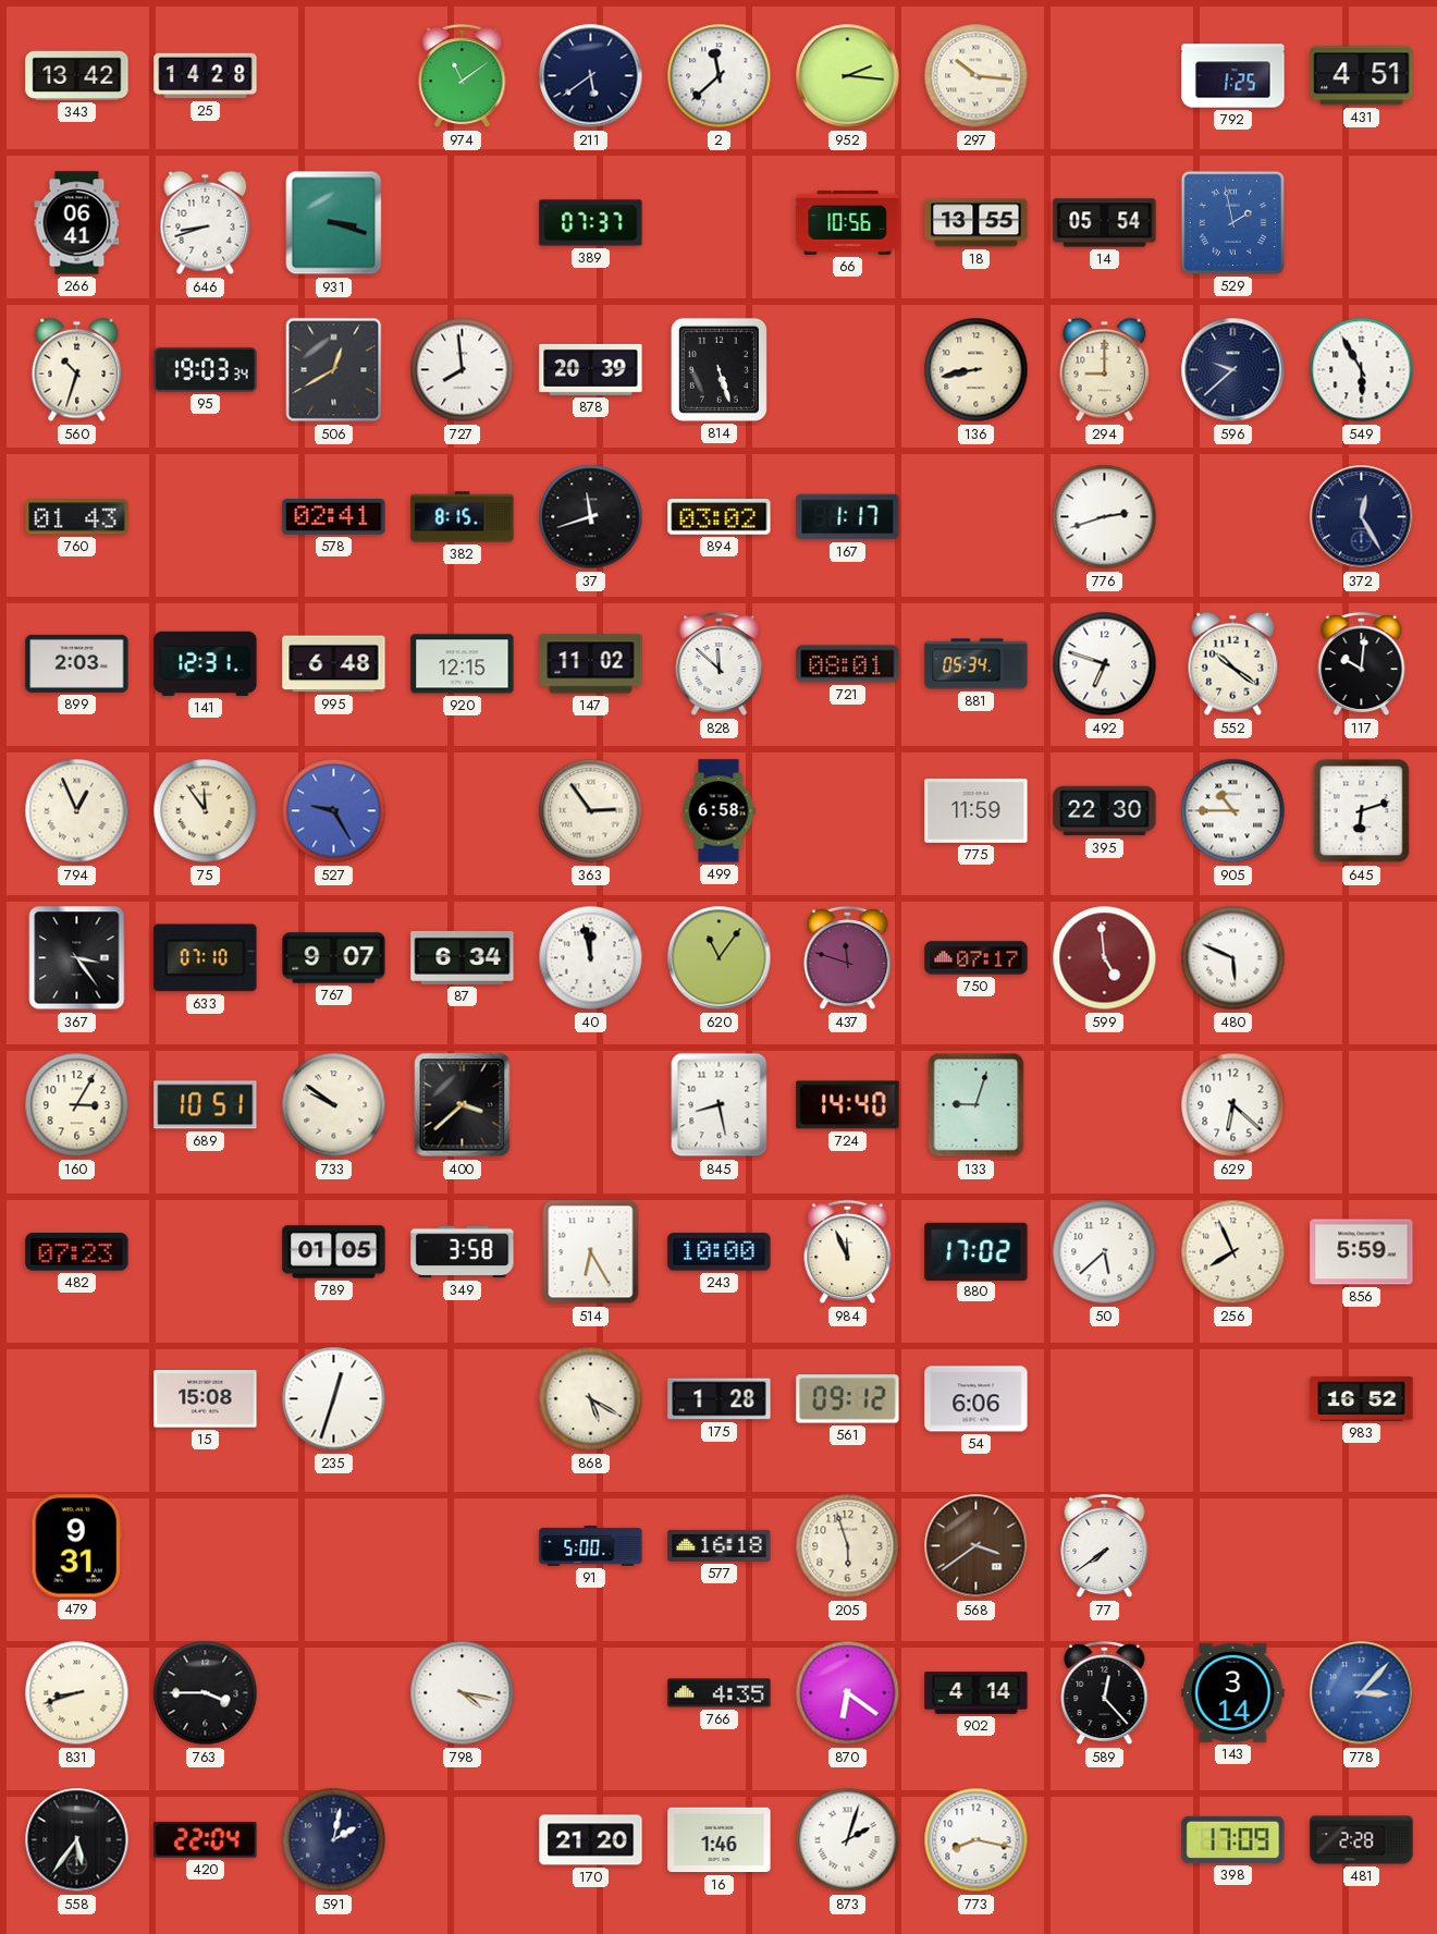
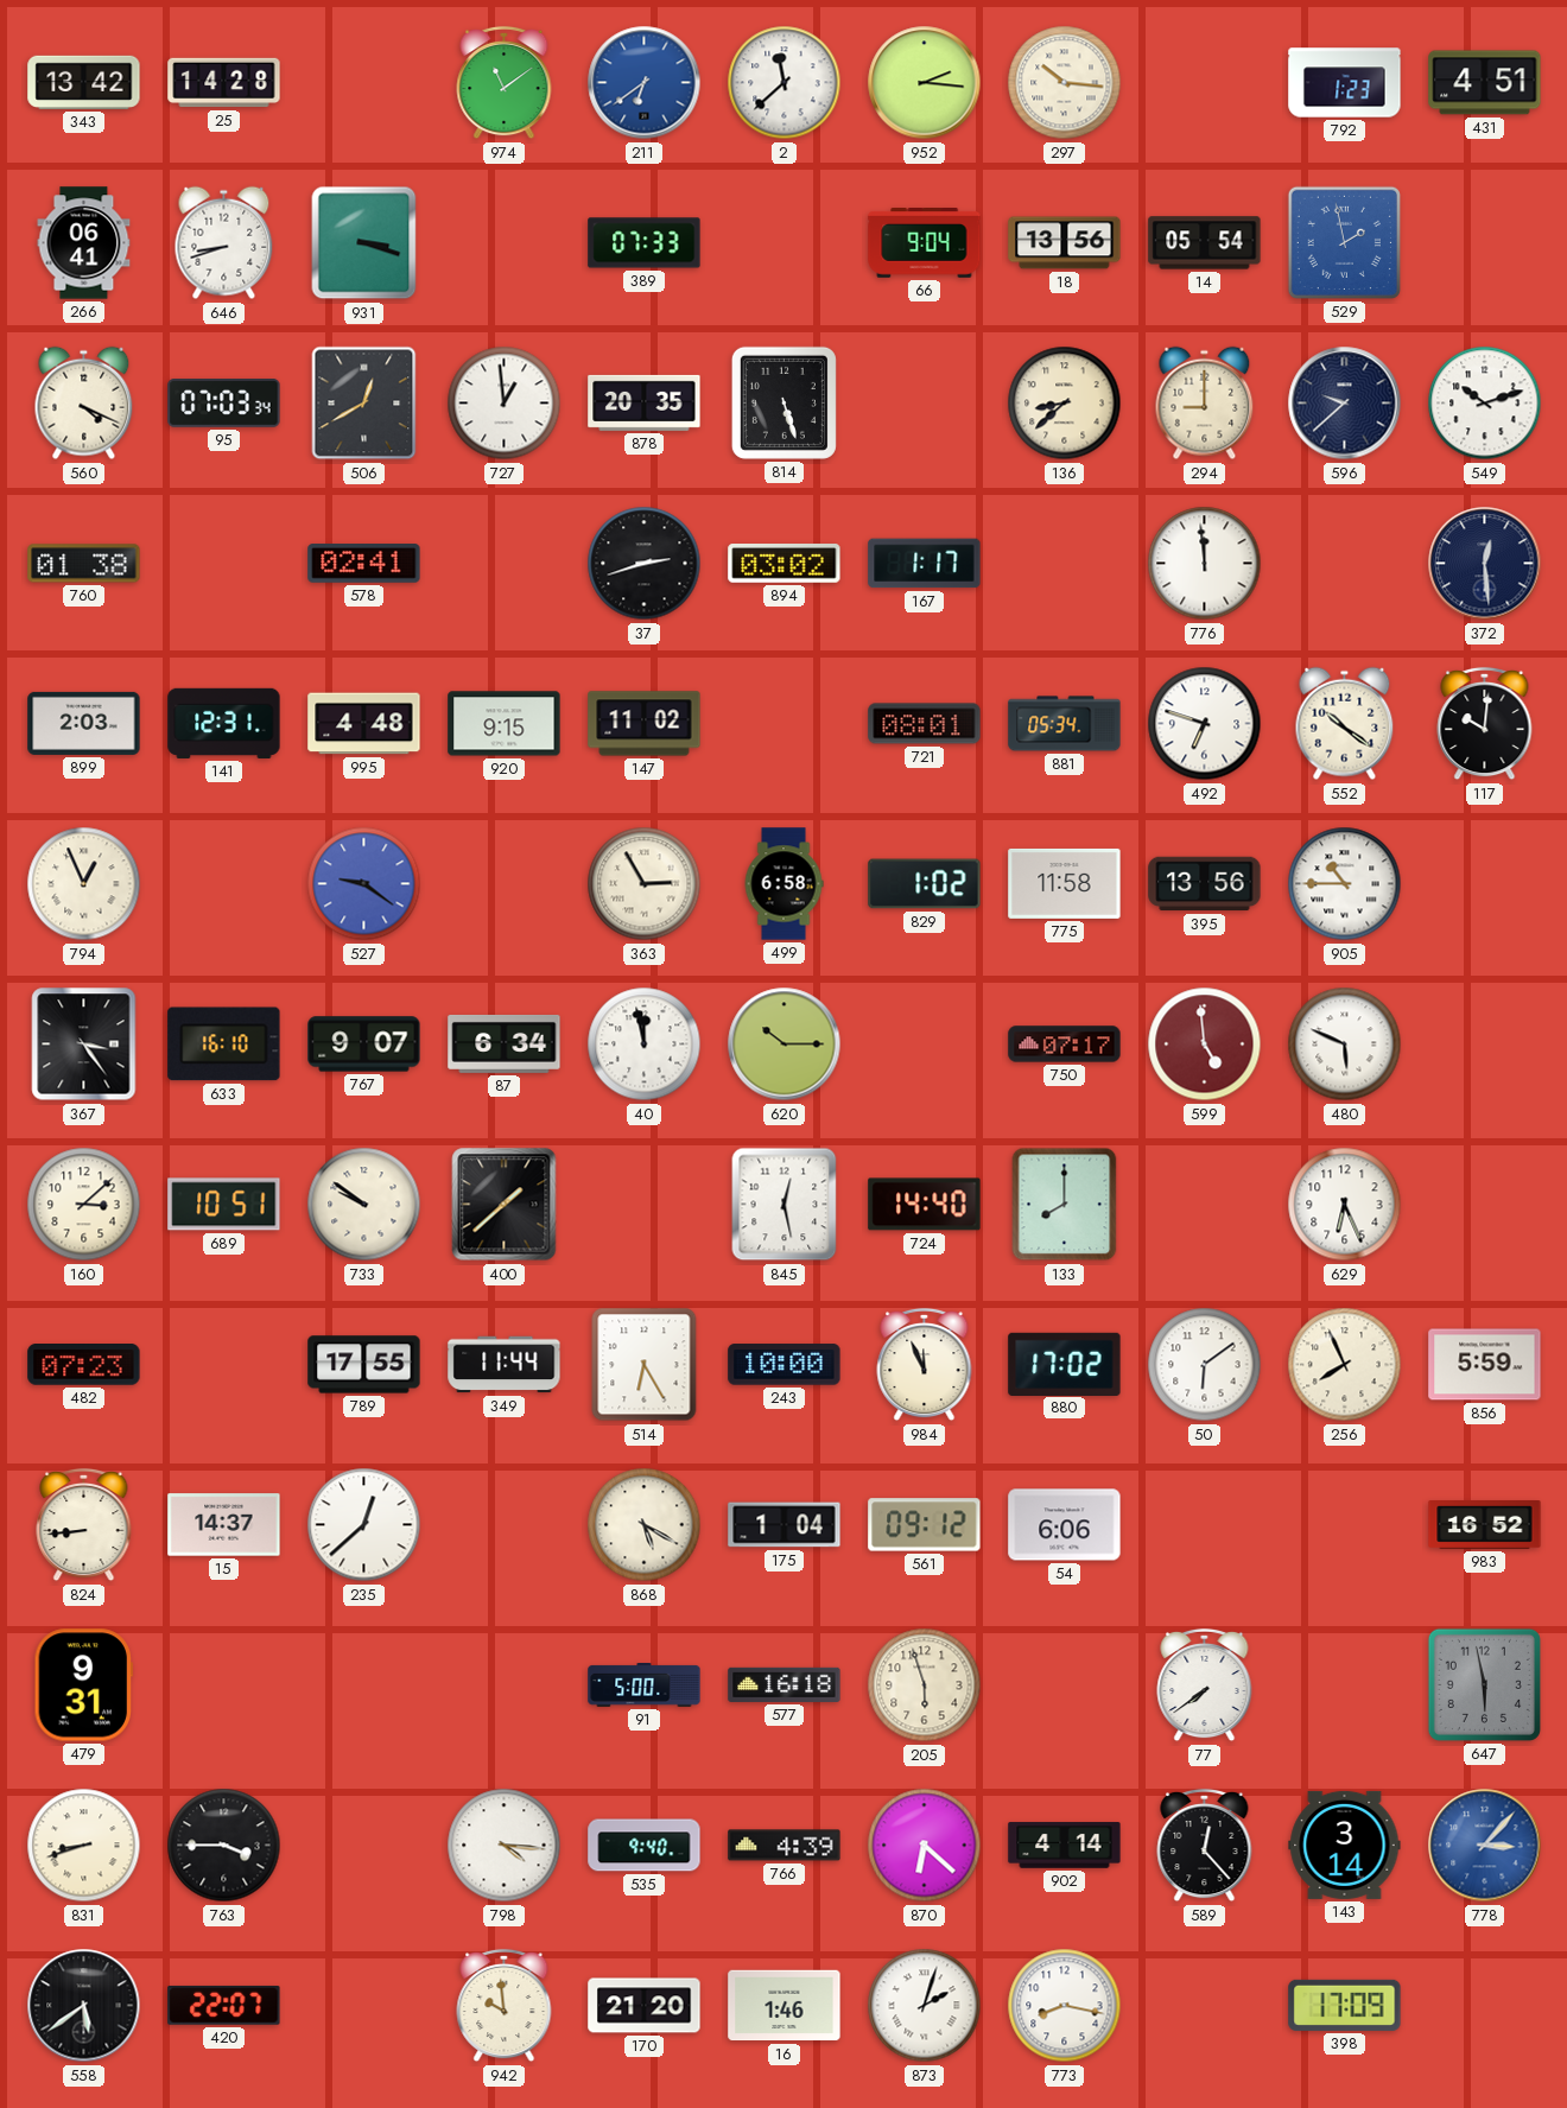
211: 5:39 -> 6:39 (645, 83)
211 dial: navy -> blue (645, 83)
792: 1:25 -> 1:23 (1345, 83)
389: 07:37 -> 07:33 (645, 243)
66: 10:56 -> 9:04 (925, 243)
18: 13:55 -> 13:56 (1065, 243)
560: 10:33 -> 4:19 (84, 404)
95: 19:03 -> 07:03 (224, 404)
727: 7:59 -> 12:59 (505, 404)
878: 20:39 -> 20:35 (645, 402)
136: 8:43 -> 8:38 (1065, 404)
549: 5:55 -> 10:12 (1485, 404)
760: 01:43 -> 01:38 (84, 564)
382: 8:15 -> none (463, 517)
37: 11:42 -> 2:42 (645, 564)
776: 2:42 -> 11:59 (1205, 564)
372: 12:25 -> 12:29 (1485, 564)
995: 6:48 -> 4:48 (364, 724)
920: 12:15 -> 9:15 (505, 724)
828: 11:52 -> none (720, 664)
75: 11:54 -> none (206, 811)
527: 9:25 -> 9:21 (364, 884)
363: 2:54 -> 2:55 (645, 884)
829: none -> 1:02 (925, 884)
775: 11:59 -> 11:58 (1065, 883)
395: 22:30 -> 13:56 (1205, 884)
645: 6:12 -> none (1362, 811)
633: 07:10 -> 16:10 (224, 1045)
620: 11:06 -> 10:15 (785, 1045)
437: 11:48 -> none (848, 958)
160: 3:05 -> 3:08 (84, 1205)
400: 3:38 -> 1:38 (505, 1205)
845: 8:28 -> 12:28 (785, 1205)
133: 9:03 -> 8:00 (1065, 1205)
629: 6:22 -> 6:26 (1345, 1205)
789: 01:05 -> 17:55 (364, 1365)
349: 3:58 -> 11:44 (505, 1365)
50: 5:38 -> 6:09 (1205, 1365)
824: none -> 8:44 (84, 1525)
15: 15:08 -> 14:37 (224, 1525)
235: 12:33 -> 12:38 (364, 1525)
175: 1:28 -> 1:04 (785, 1525)
568: 3:39 -> none (977, 1546)
647: none -> 5:58 (1484, 1684)
798: 4:17 -> 4:16 (505, 1846)
535: none -> 9:40 (645, 1846)
766: 4:35 -> 4:39 (785, 1846)
870: 6:21 -> 6:22 (925, 1846)
558: 5:36 -> 5:39 (84, 2006)
420: 22:04 -> 22:07 (224, 2005)
591: 2:02 -> none (334, 1840)
942: none -> 9:59 (505, 2006)
481: 2:28 -> none (1362, 1840)
